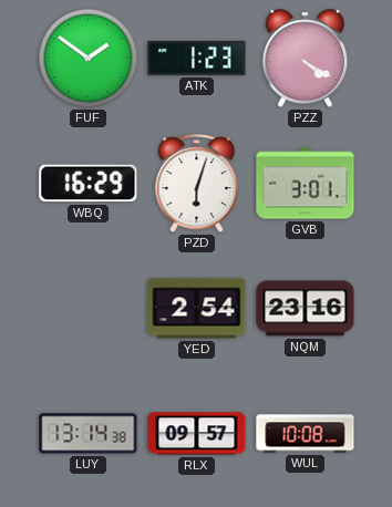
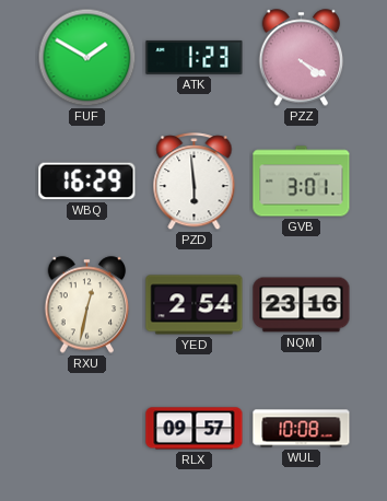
FUF: 1:51 -> 1:50 (87, 58)
PZD: 6:03 -> 5:59 (195, 182)
RXU: none -> 12:32 (87, 305)
LUY: 13:14 -> none (89, 434)
